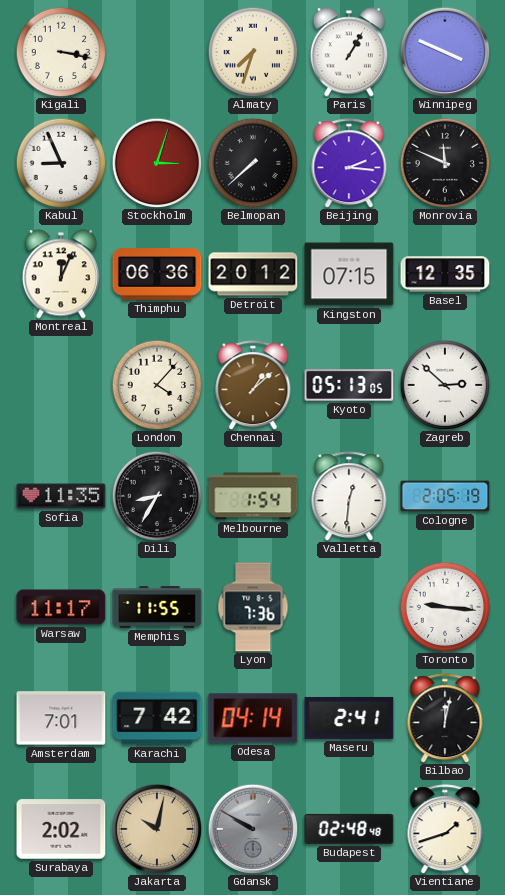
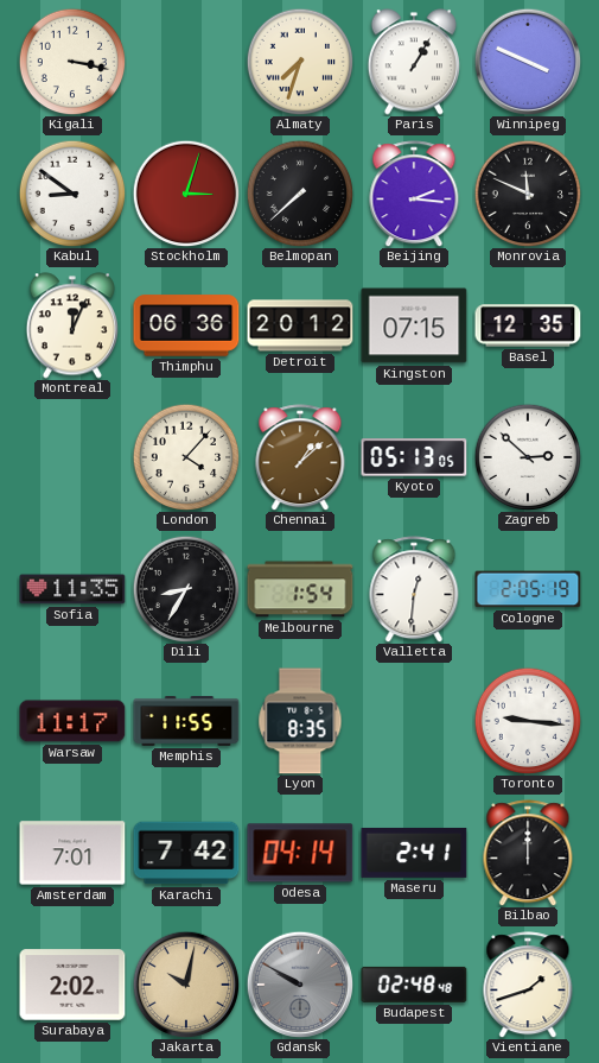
Kabul: 8:56 -> 8:51 (72, 194)
Lyon: 7:36 -> 8:35 (300, 721)
Bilbao: 12:02 -> 12:00 (528, 853)
